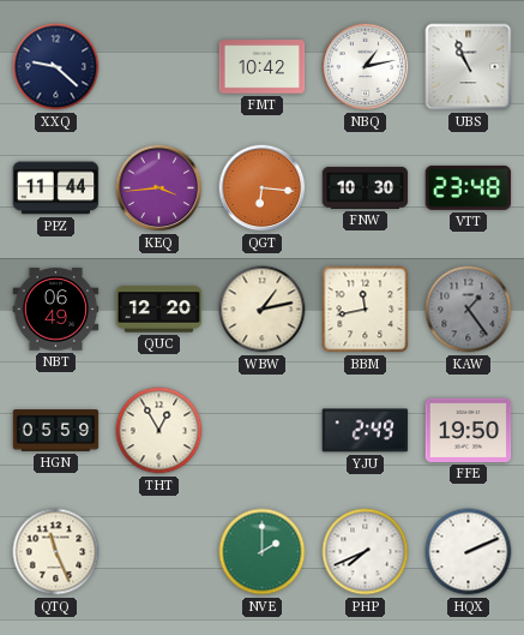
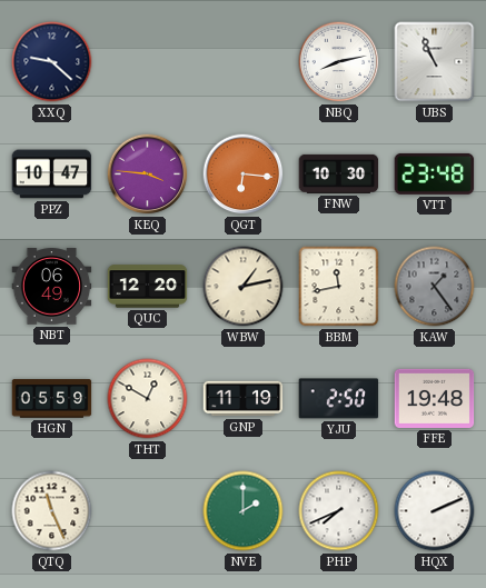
FMT: 10:42 -> none (263, 67)
NBQ: 1:13 -> 8:13 (339, 62)
PPZ: 11:44 -> 10:47 (52, 175)
KEQ: 3:44 -> 3:46 (148, 175)
THT: 12:55 -> 12:50 (148, 399)
GNP: none -> 11:19 (244, 399)
YJU: 2:49 -> 2:50 (339, 399)
FFE: 19:50 -> 19:48 (435, 398)
